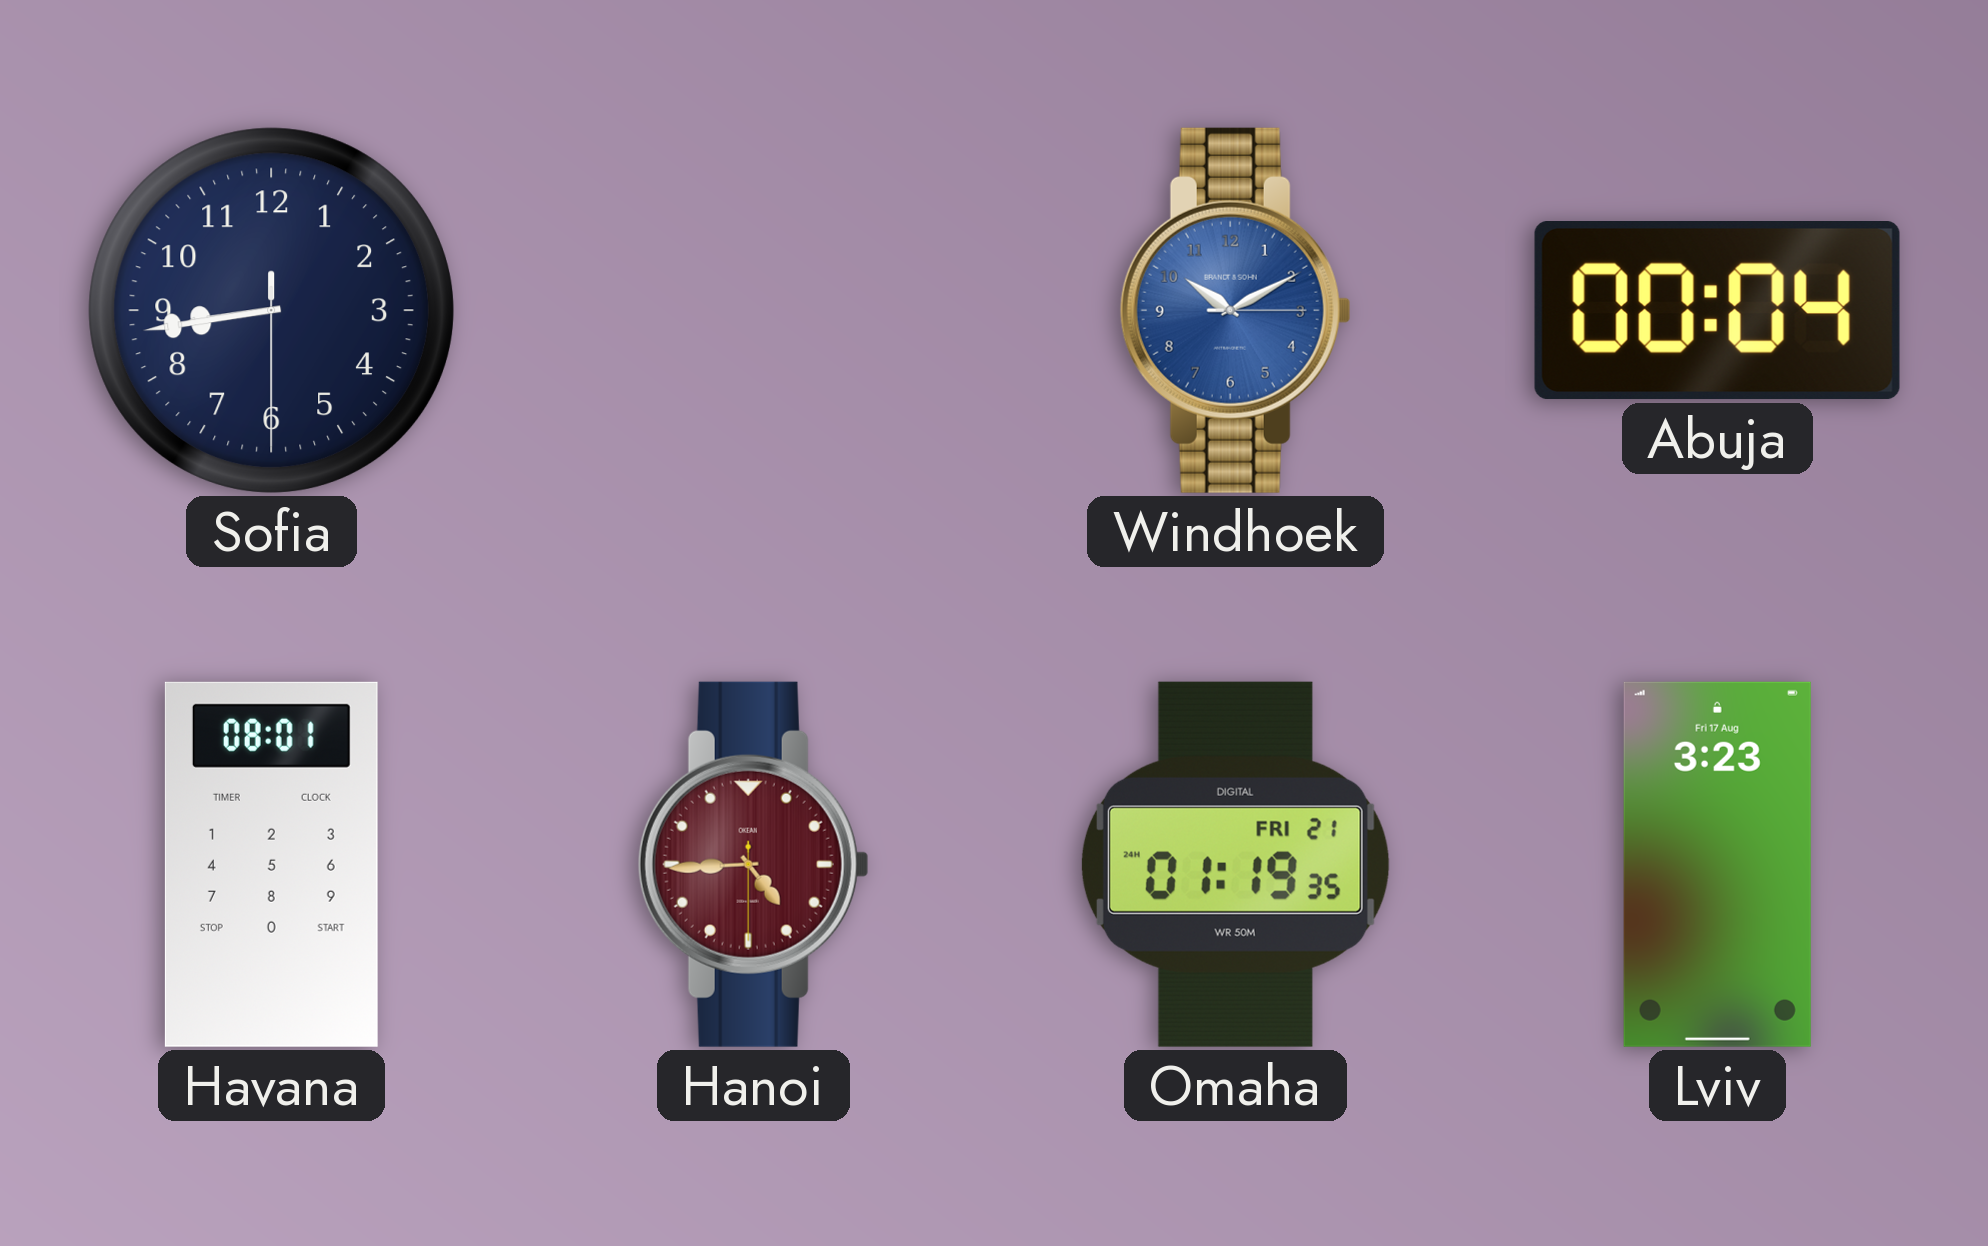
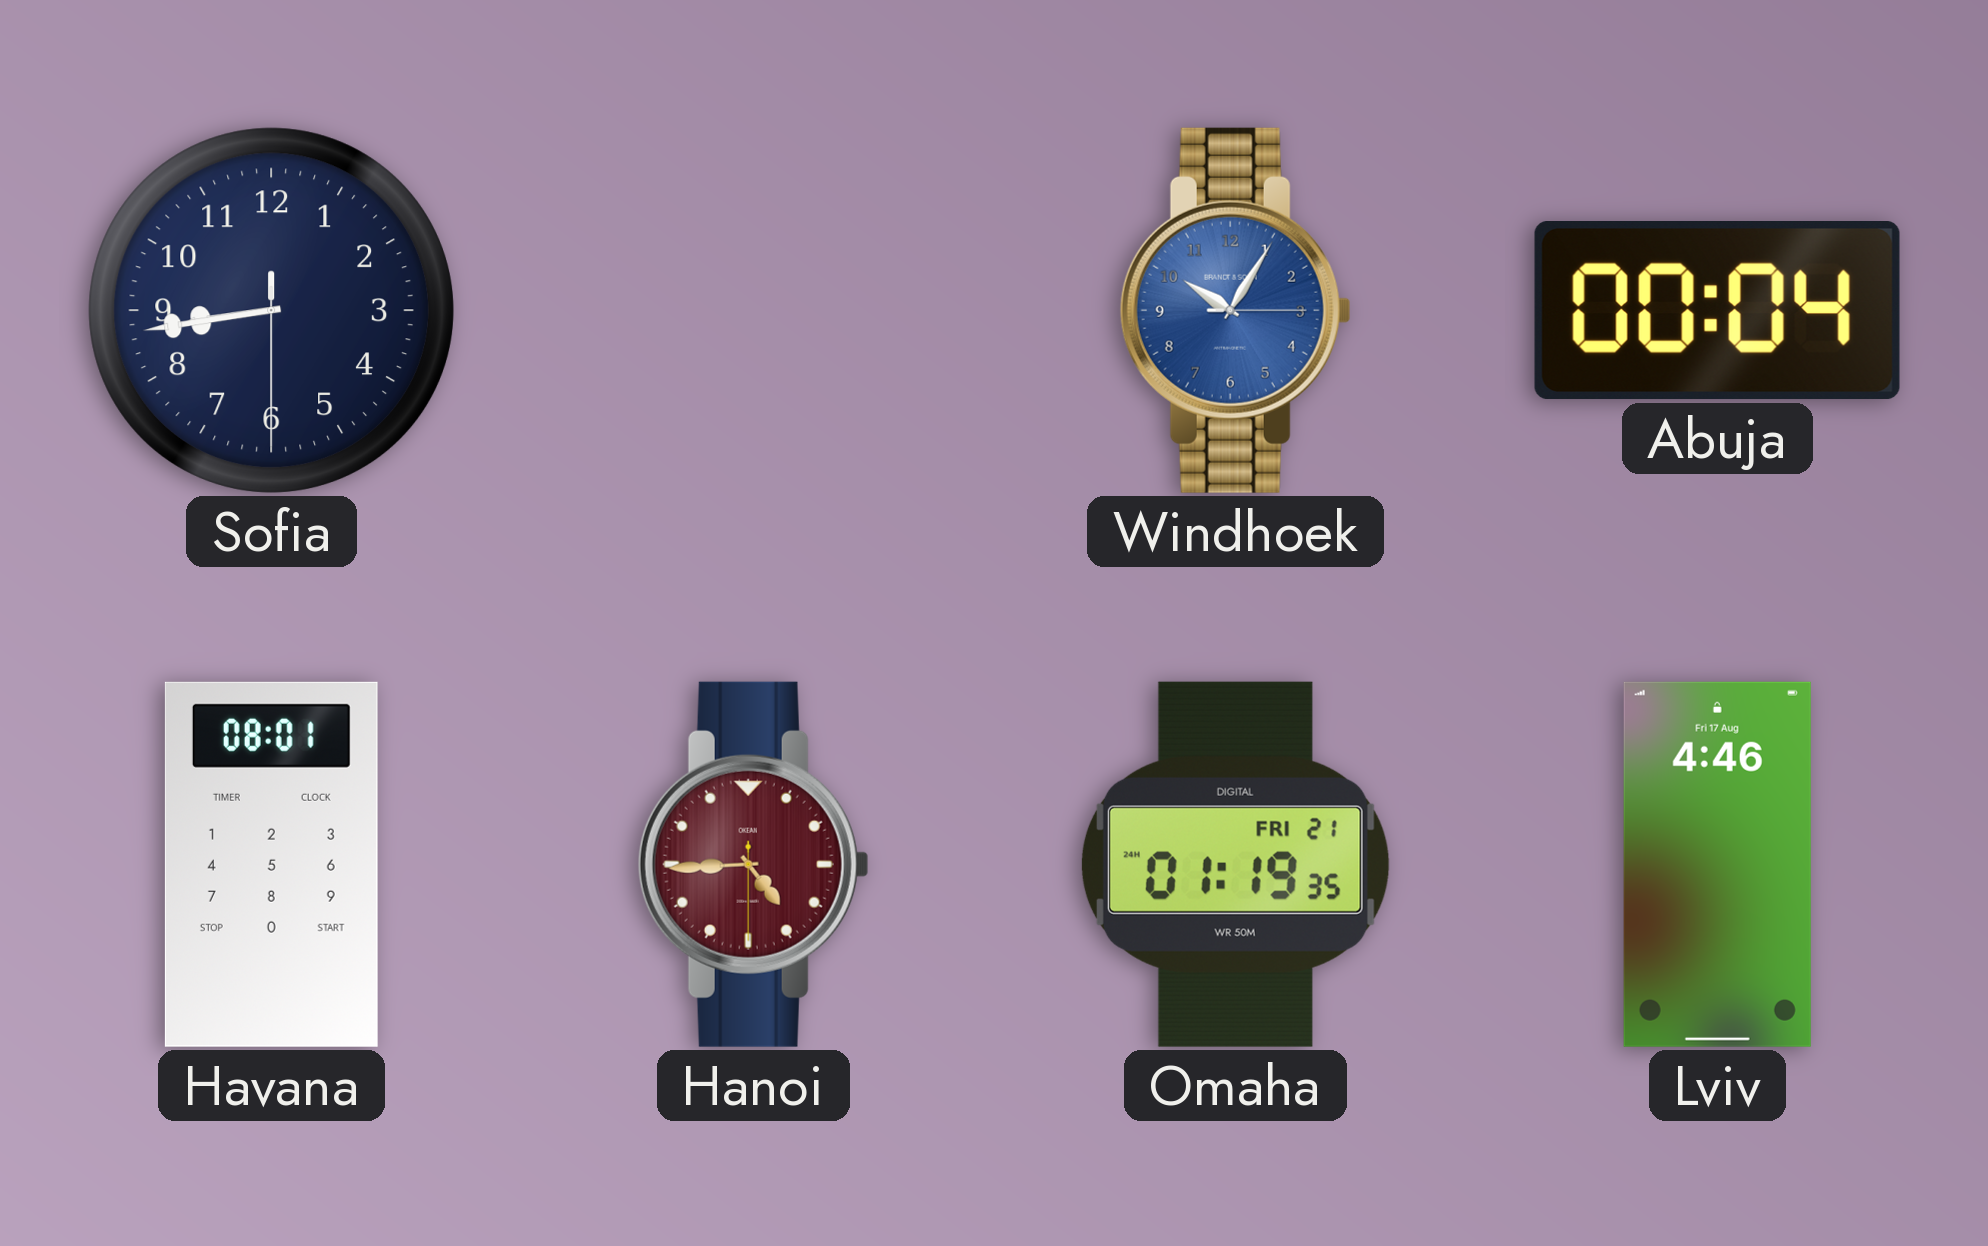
Windhoek: 10:10 -> 10:05 (1235, 310)
Lviv: 3:23 -> 4:46 (1717, 864)
